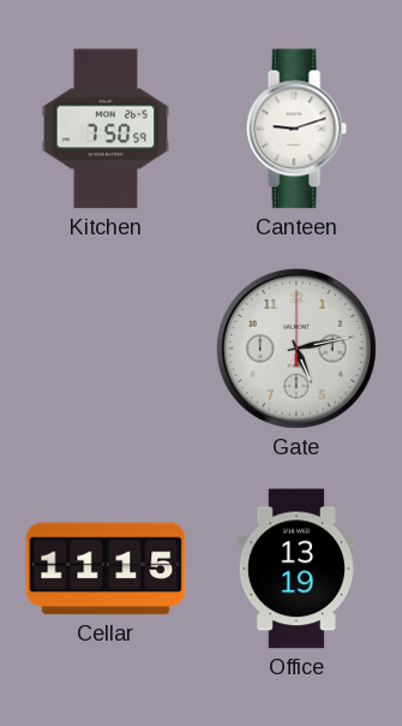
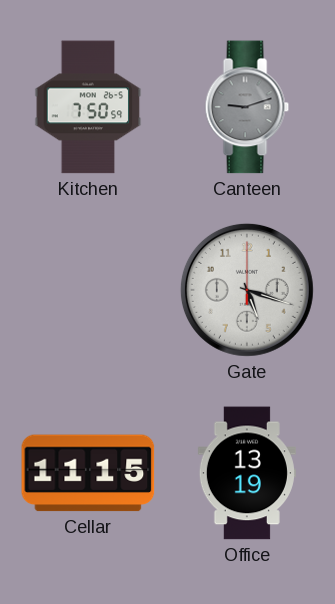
Canteen dial: white -> grey (247, 107)
Gate: 5:13 -> 5:18 (247, 290)
